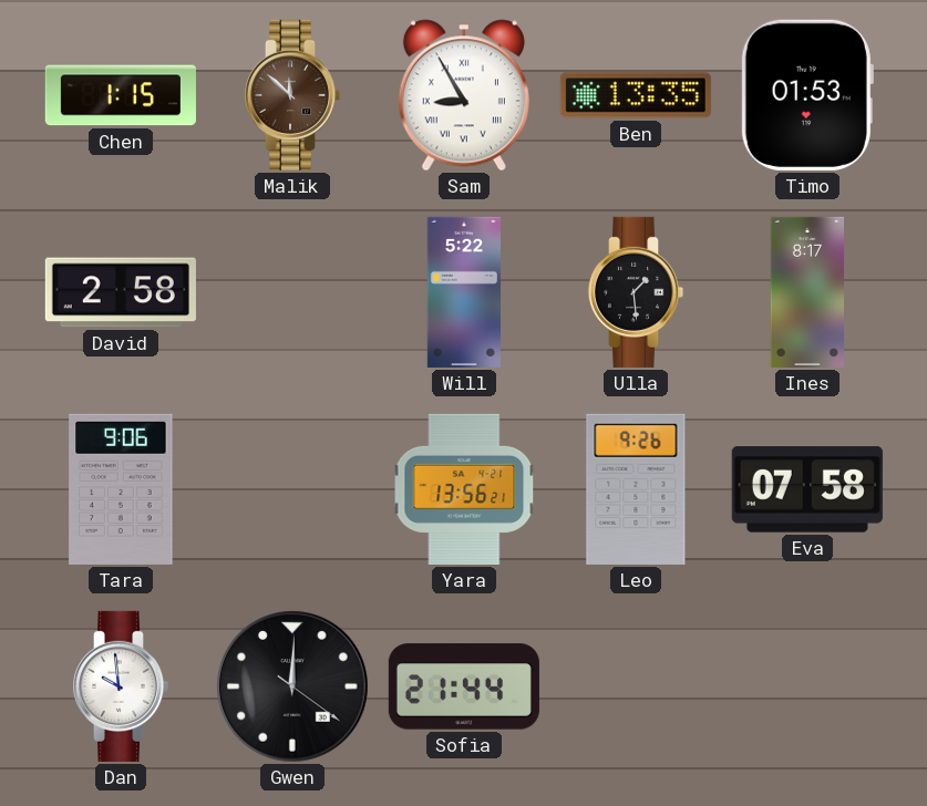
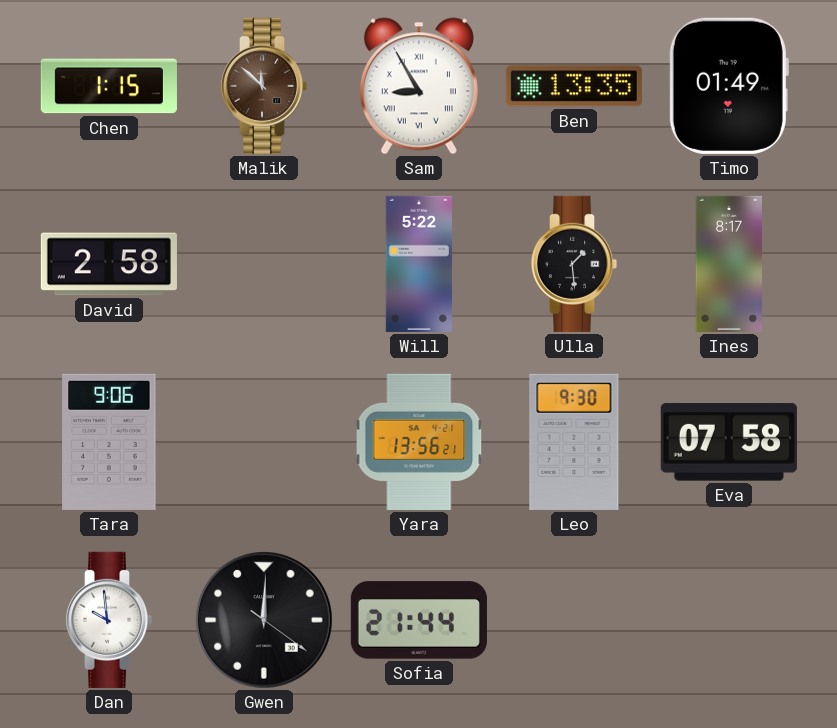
Timo: 01:53 -> 01:49 (729, 86)
Leo: 9:26 -> 9:30 (574, 442)
